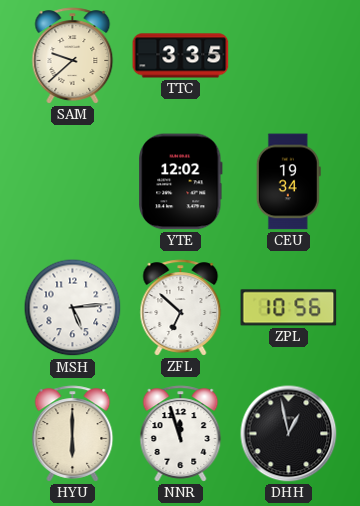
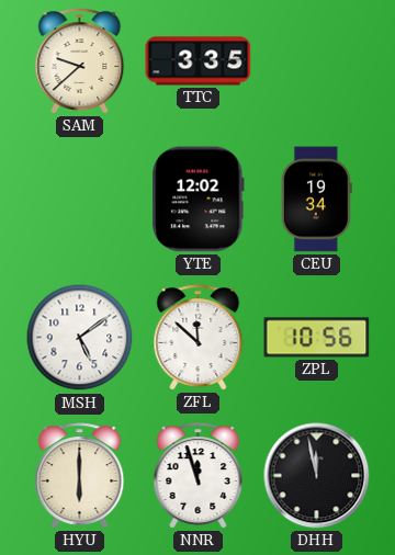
MSH: 5:14 -> 5:09 (80, 338)
ZFL: 6:52 -> 11:52 (199, 338)
DHH: 12:58 -> 11:58 (317, 476)
